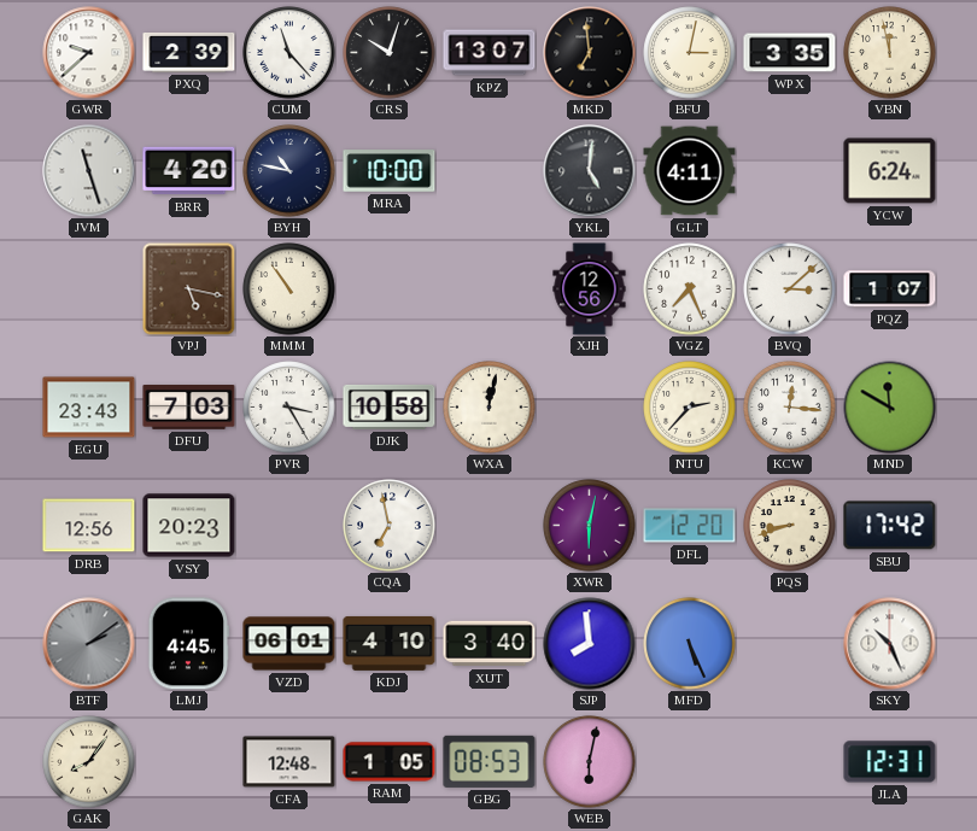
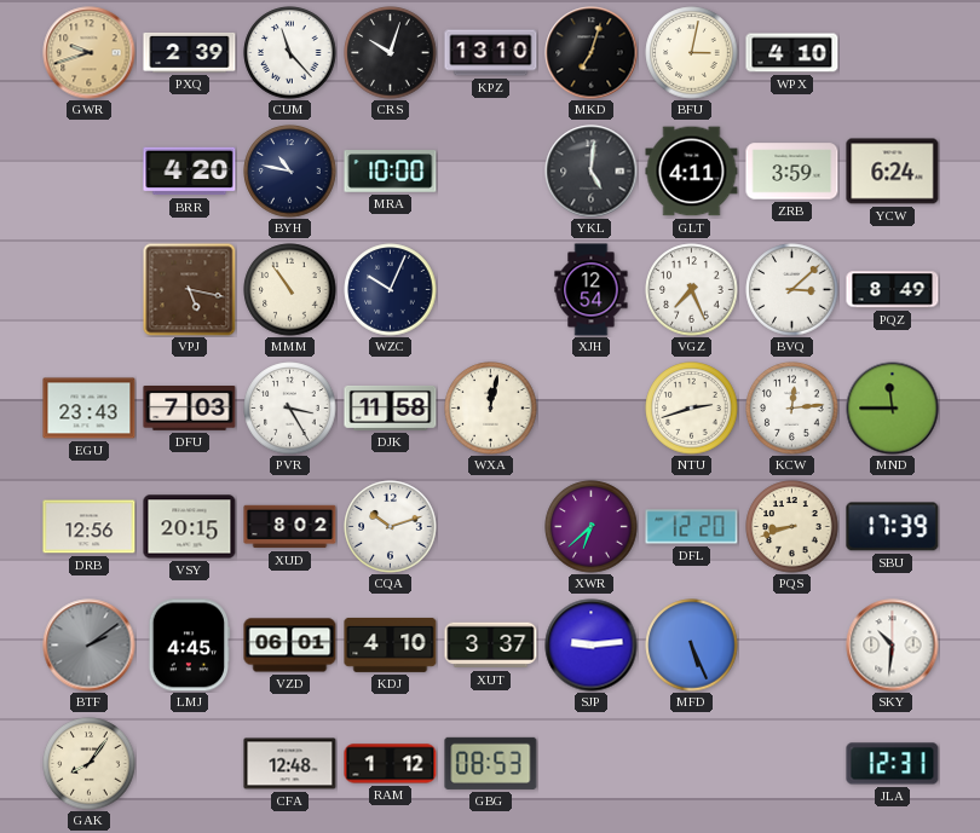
GWR: 9:38 -> 9:42 (90, 53)
GWR dial: white -> champagne (90, 53)
KPZ: 13:07 -> 13:10 (491, 53)
MKD: 6:59 -> 7:03 (592, 53)
WPX: 3:35 -> 4:10 (792, 53)
VBN: 11:58 -> none (890, 53)
JVM: 11:27 -> none (89, 171)
ZRB: none -> 3:59 (792, 172)
WZC: none -> 10:04 (391, 290)
XJH: 12:56 -> 12:54 (592, 290)
PQZ: 1:07 -> 8:49 (893, 290)
DJK: 10:58 -> 11:58 (391, 407)
NTU: 2:37 -> 2:42 (692, 409)
KCW: 12:16 -> 12:14 (792, 409)
MND: 11:50 -> 11:45 (893, 409)
VSY: 20:23 -> 20:15 (190, 527)
XUD: none -> 8:02 (290, 527)
CQA: 6:58 -> 10:12 (391, 527)
XWR: 6:02 -> 6:38 (592, 527)
SBU: 17:42 -> 17:39 (893, 527)
XUT: 3:40 -> 3:37 (491, 646)
SJP: 7:59 -> 9:14 (592, 646)
SKY: 10:26 -> 10:31 (893, 646)
RAM: 1:05 -> 1:12 (391, 764)
WEB: 6:02 -> none (590, 762)
